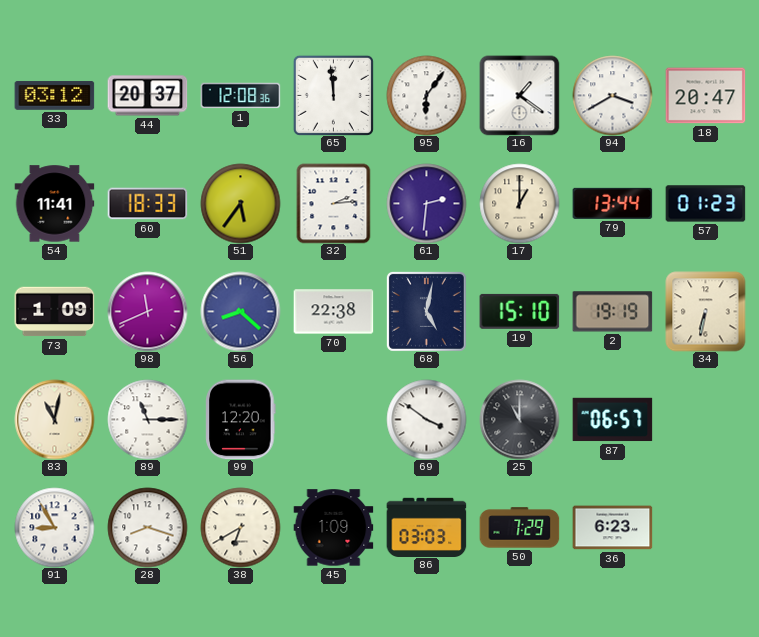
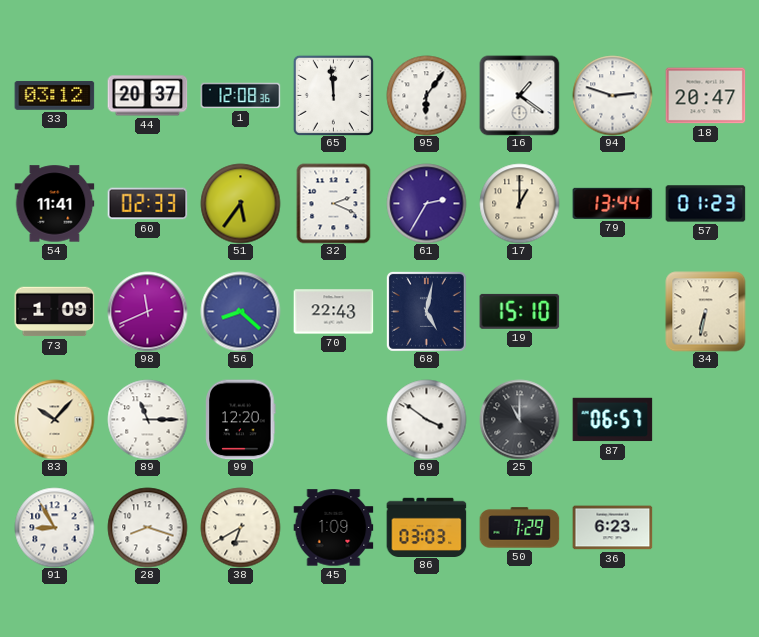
94: 3:40 -> 2:48 (612, 95)
60: 18:33 -> 02:33 (147, 204)
32: 2:14 -> 2:19 (334, 203)
61: 2:31 -> 2:35 (426, 203)
70: 22:38 -> 22:43 (333, 312)
2: 19:19 -> none (612, 312)
83: 11:02 -> 10:07 (54, 419)
